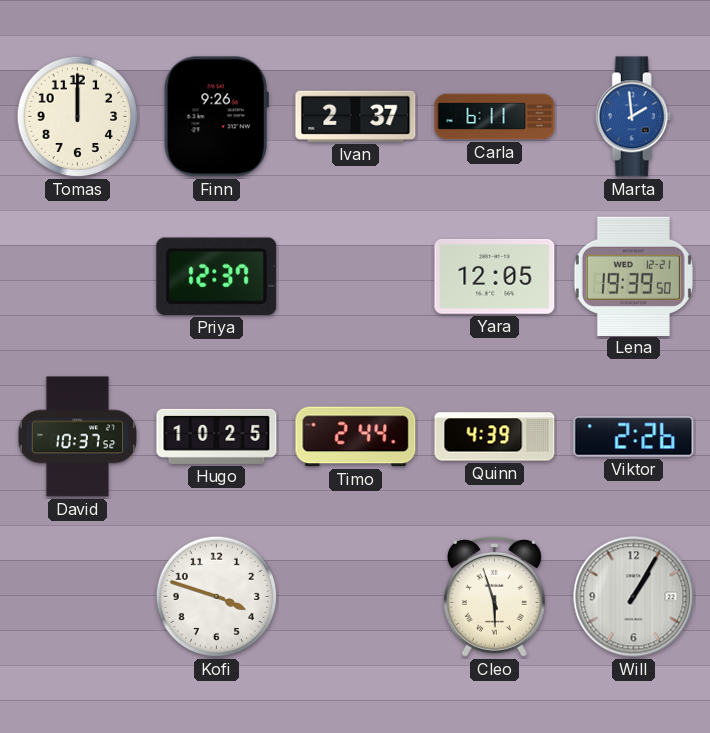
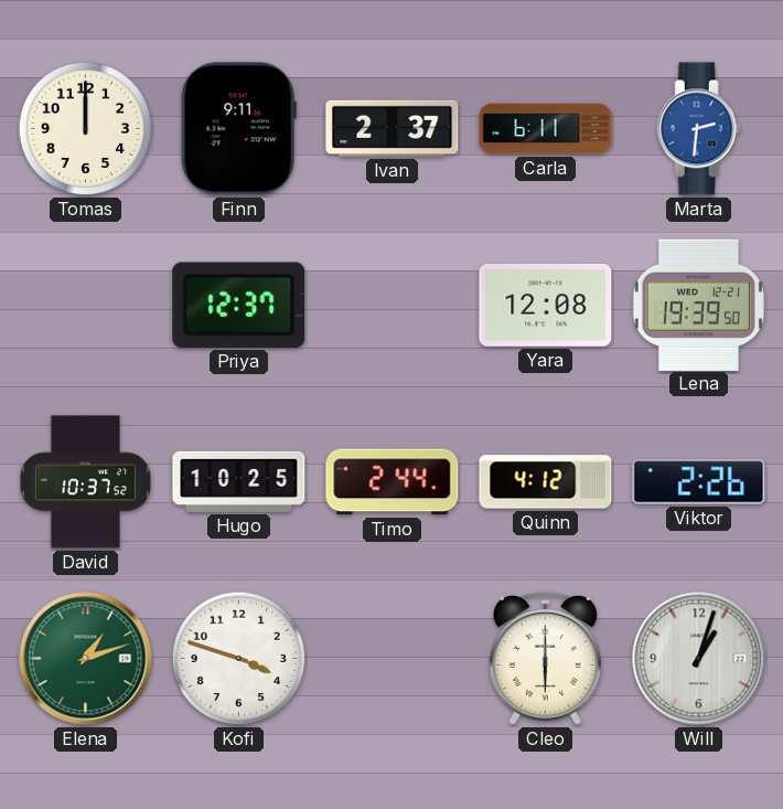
Finn: 9:26 -> 9:11 (238, 129)
Marta: 1:59 -> 2:31 (698, 129)
Yara: 12:05 -> 12:08 (546, 305)
Quinn: 4:39 -> 4:12 (546, 482)
Elena: none -> 1:12 (86, 659)
Cleo: 5:57 -> 6:00 (545, 658)
Will: 1:05 -> 1:03 (699, 659)
